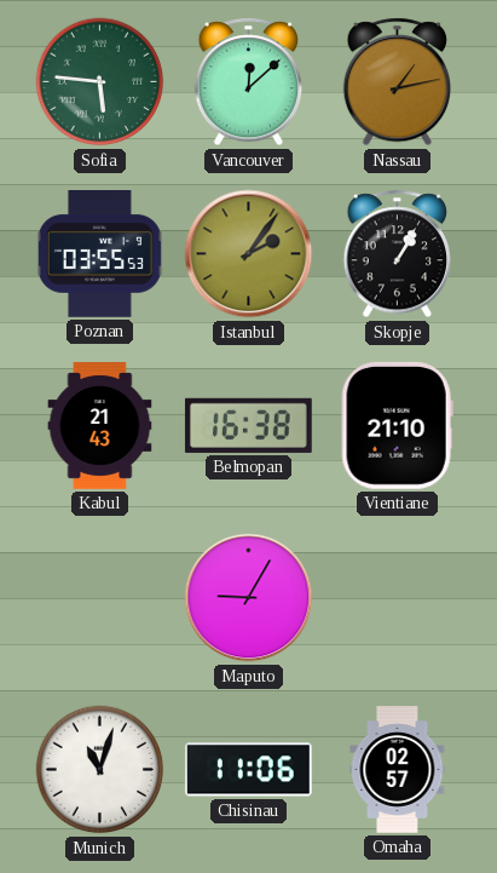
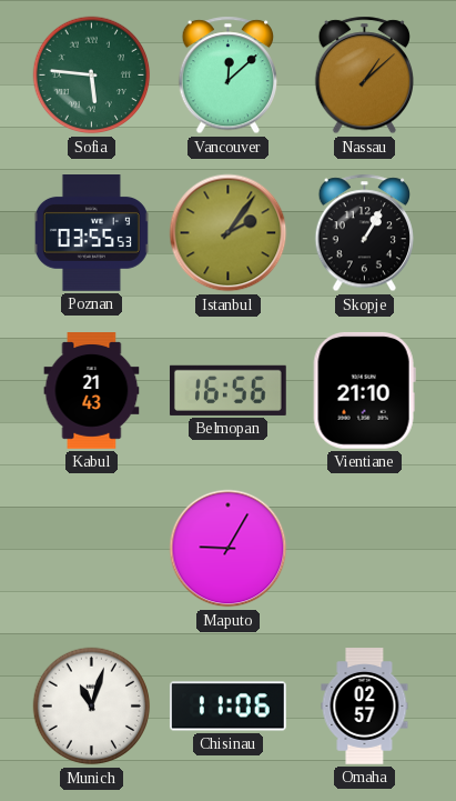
Nassau: 1:13 -> 1:08 (365, 76)
Belmopan: 16:38 -> 16:56 (227, 390)
